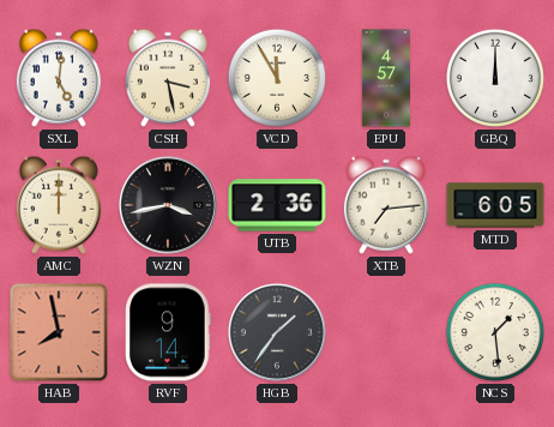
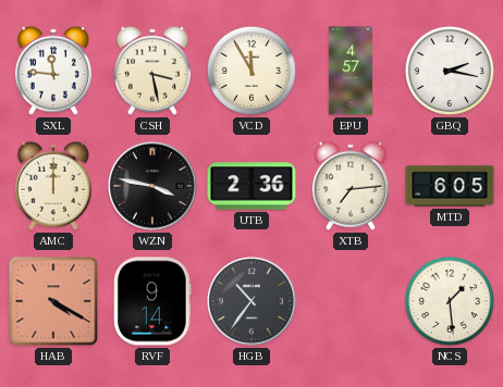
SXL: 5:01 -> 11:46 (53, 71)
GBQ: 12:00 -> 2:17 (450, 71)
WZN: 3:43 -> 3:47 (152, 186)
HAB: 7:58 -> 4:20 (53, 301)
HGB: 1:36 -> 10:36 (251, 301)
